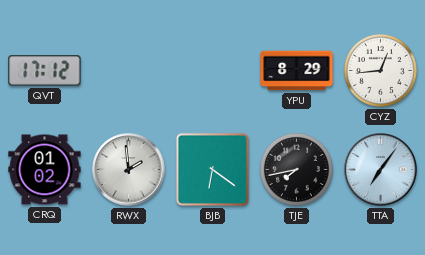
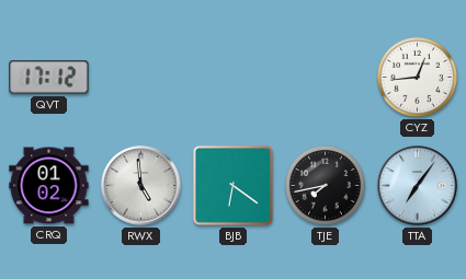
YPU: 8:29 -> none (297, 71)
RWX: 1:59 -> 4:59 (141, 186)
